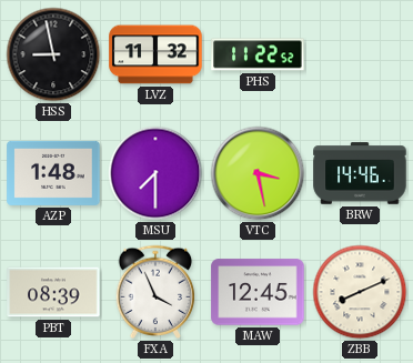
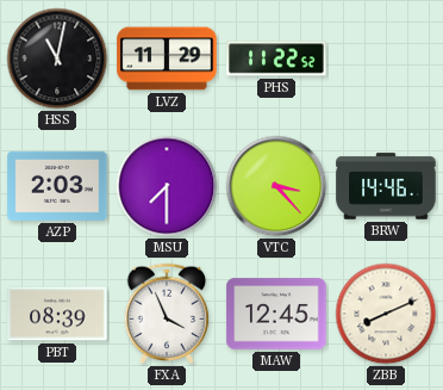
HSS: 8:58 -> 11:02 (57, 58)
LVZ: 11:32 -> 11:29 (167, 58)
AZP: 1:48 -> 2:03 (57, 186)
VTC: 3:28 -> 3:23 (276, 186)
